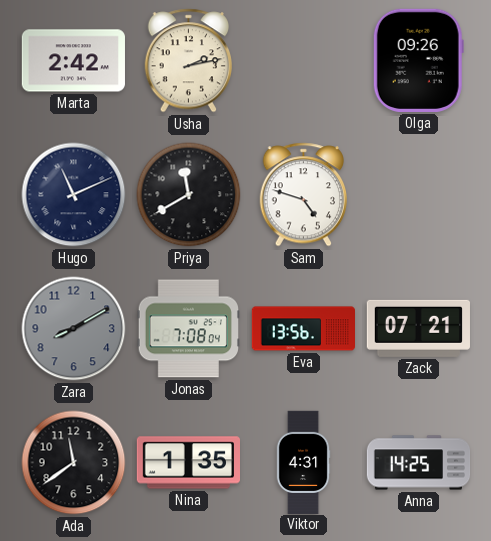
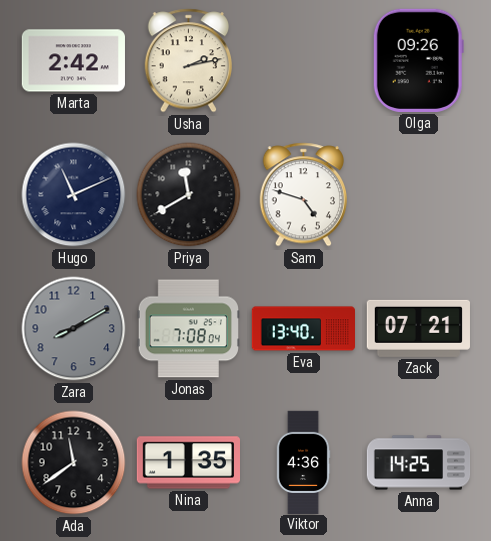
Eva: 13:56 -> 13:40 (303, 329)
Viktor: 4:31 -> 4:36 (303, 462)
